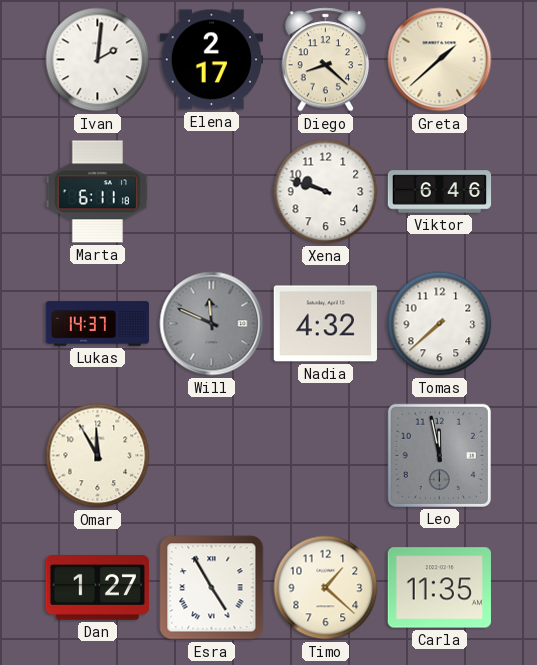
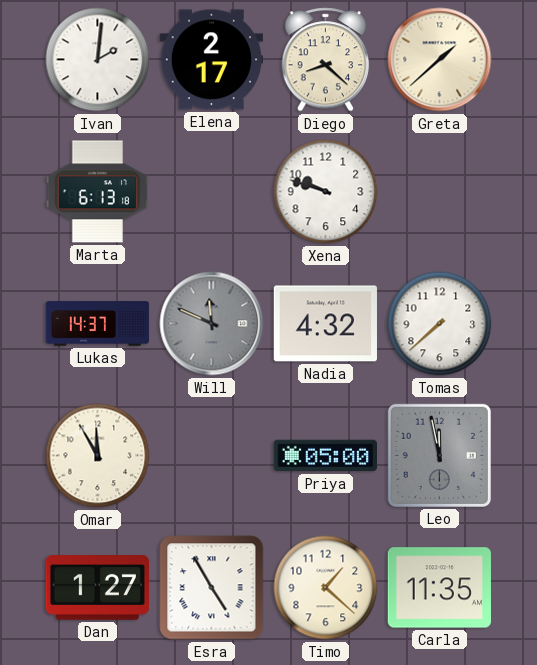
Marta: 6:11 -> 6:13 (97, 192)
Viktor: 6:46 -> none (440, 192)
Priya: none -> 05:00 (325, 456)
